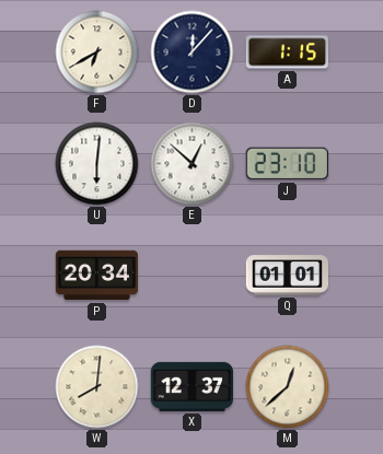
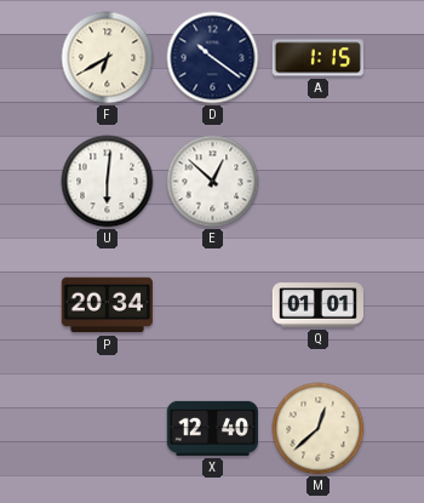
D: 12:07 -> 10:21 (213, 58)
J: 23:10 -> none (287, 164)
W: 8:01 -> none (97, 387)
X: 12:37 -> 12:40 (212, 428)
